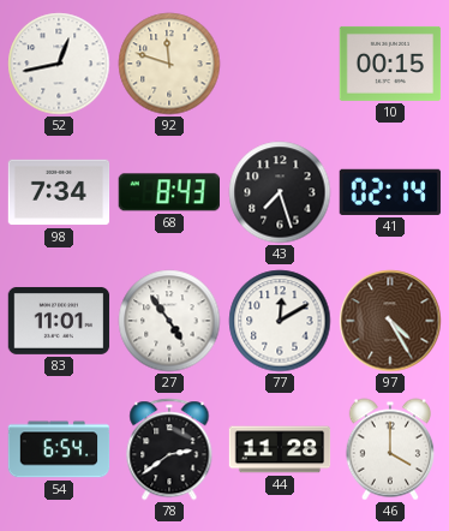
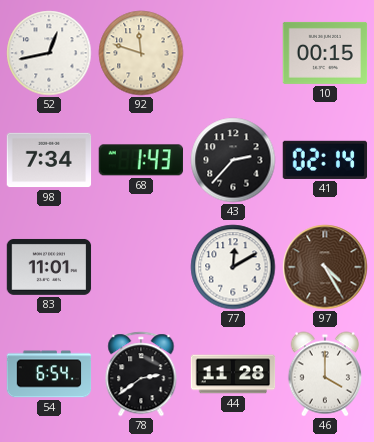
68: 8:43 -> 1:43 (141, 160)
43: 7:27 -> 2:37 (233, 160)
27: 4:54 -> none (169, 321)
